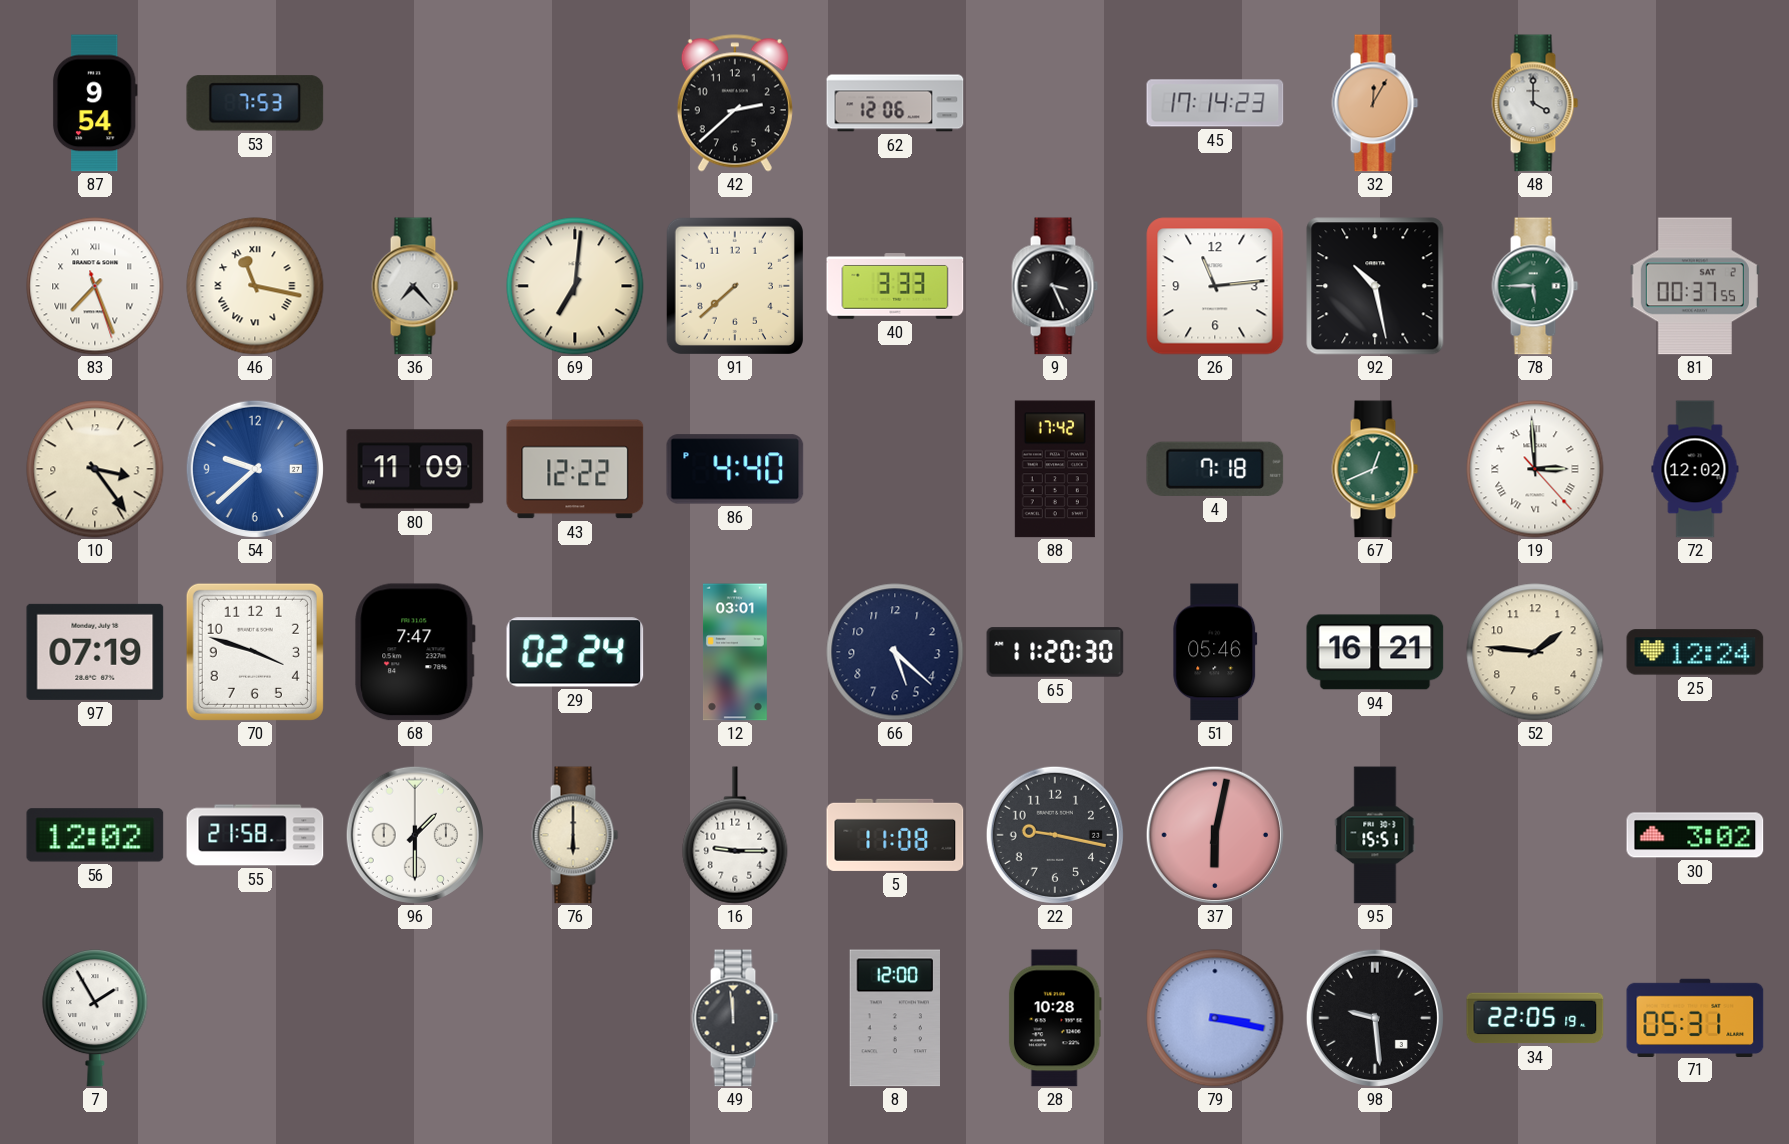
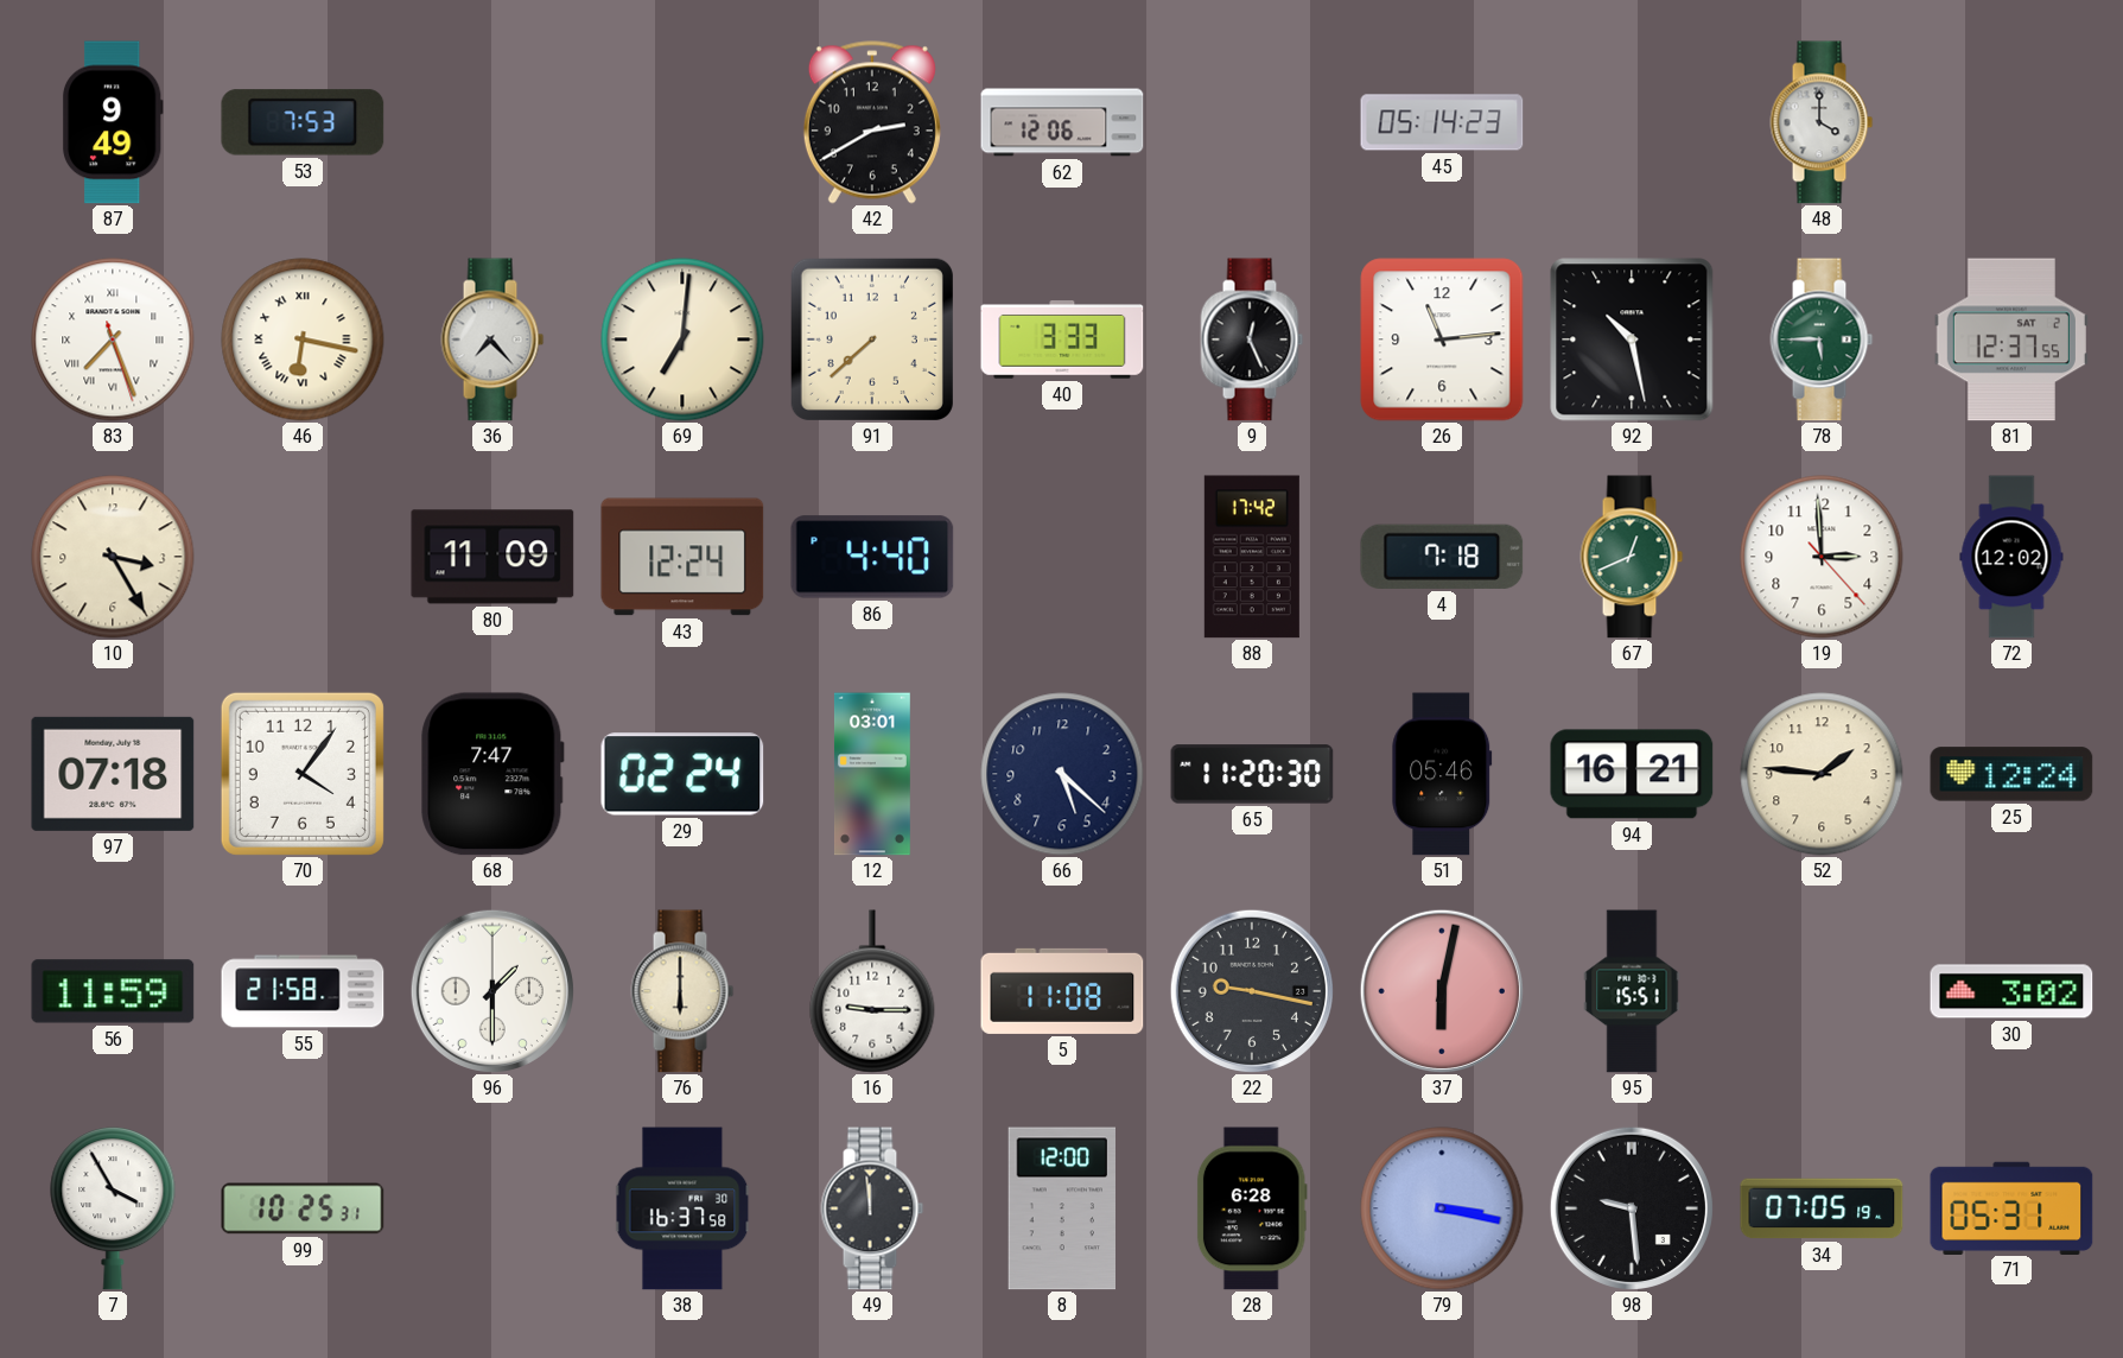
87: 9:54 -> 9:49 (113, 122)
42: 2:38 -> 2:40 (872, 122)
45: 17:14 -> 05:14 (1442, 122)
32: 12:05 -> none (1375, 103)
46: 11:17 -> 6:17 (303, 339)
9: 3:26 -> 12:26 (1252, 339)
81: 00:37 -> 12:37 (2011, 339)
10: 3:24 -> 3:25 (113, 557)
54: 9:38 -> none (255, 469)
43: 12:22 -> 12:24 (682, 557)
19 numerals: Roman -> Arabic (1822, 557)
97: 07:19 -> 07:18 (113, 774)
70: 3:48 -> 4:06 (303, 774)
56: 12:02 -> 11:59 (113, 991)
7: 1:55 -> 3:55 (113, 1208)
99: none -> 10:25 (303, 1208)
38: none -> 16:37 (682, 1208)
28: 10:28 -> 6:28 (1252, 1208)
34: 22:05 -> 07:05 (1822, 1208)
